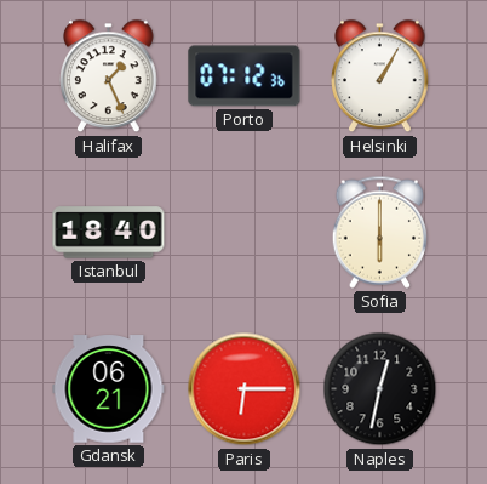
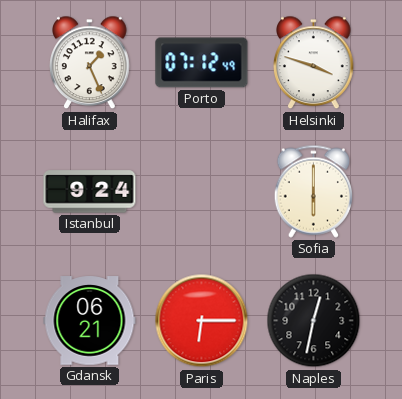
Porto: 07:12:36 -> 07:12:49 (202, 63)
Helsinki: 1:05 -> 3:48 (314, 63)
Istanbul: 18:40 -> 9:24 (90, 192)
